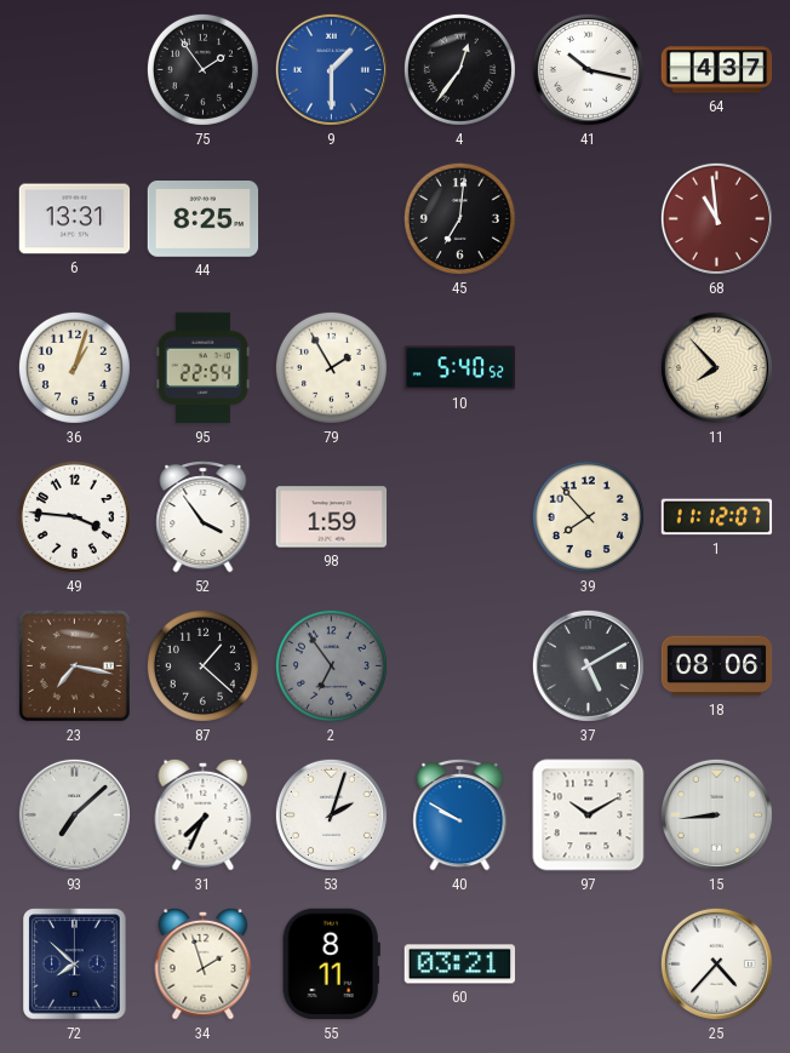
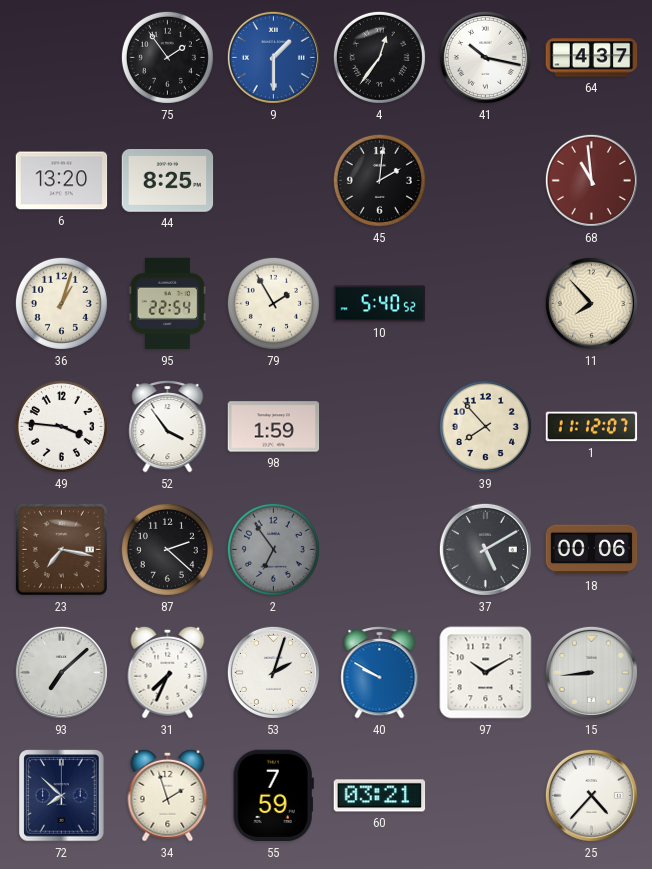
6: 13:31 -> 13:20 (62, 181)
45: 7:01 -> 2:01 (379, 180)
87: 1:22 -> 2:22 (167, 549)
18: 08:06 -> 00:06 (592, 550)
55: 8:11 -> 7:59 (273, 796)
